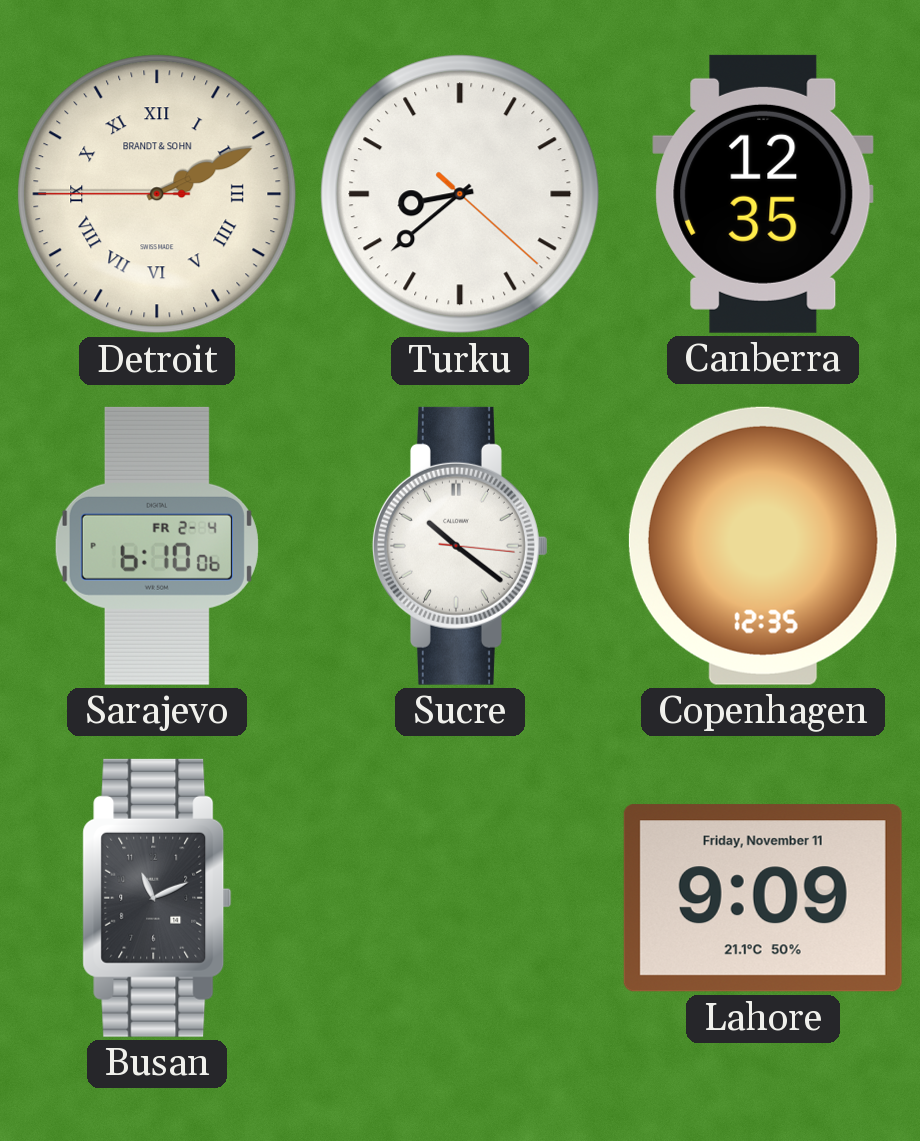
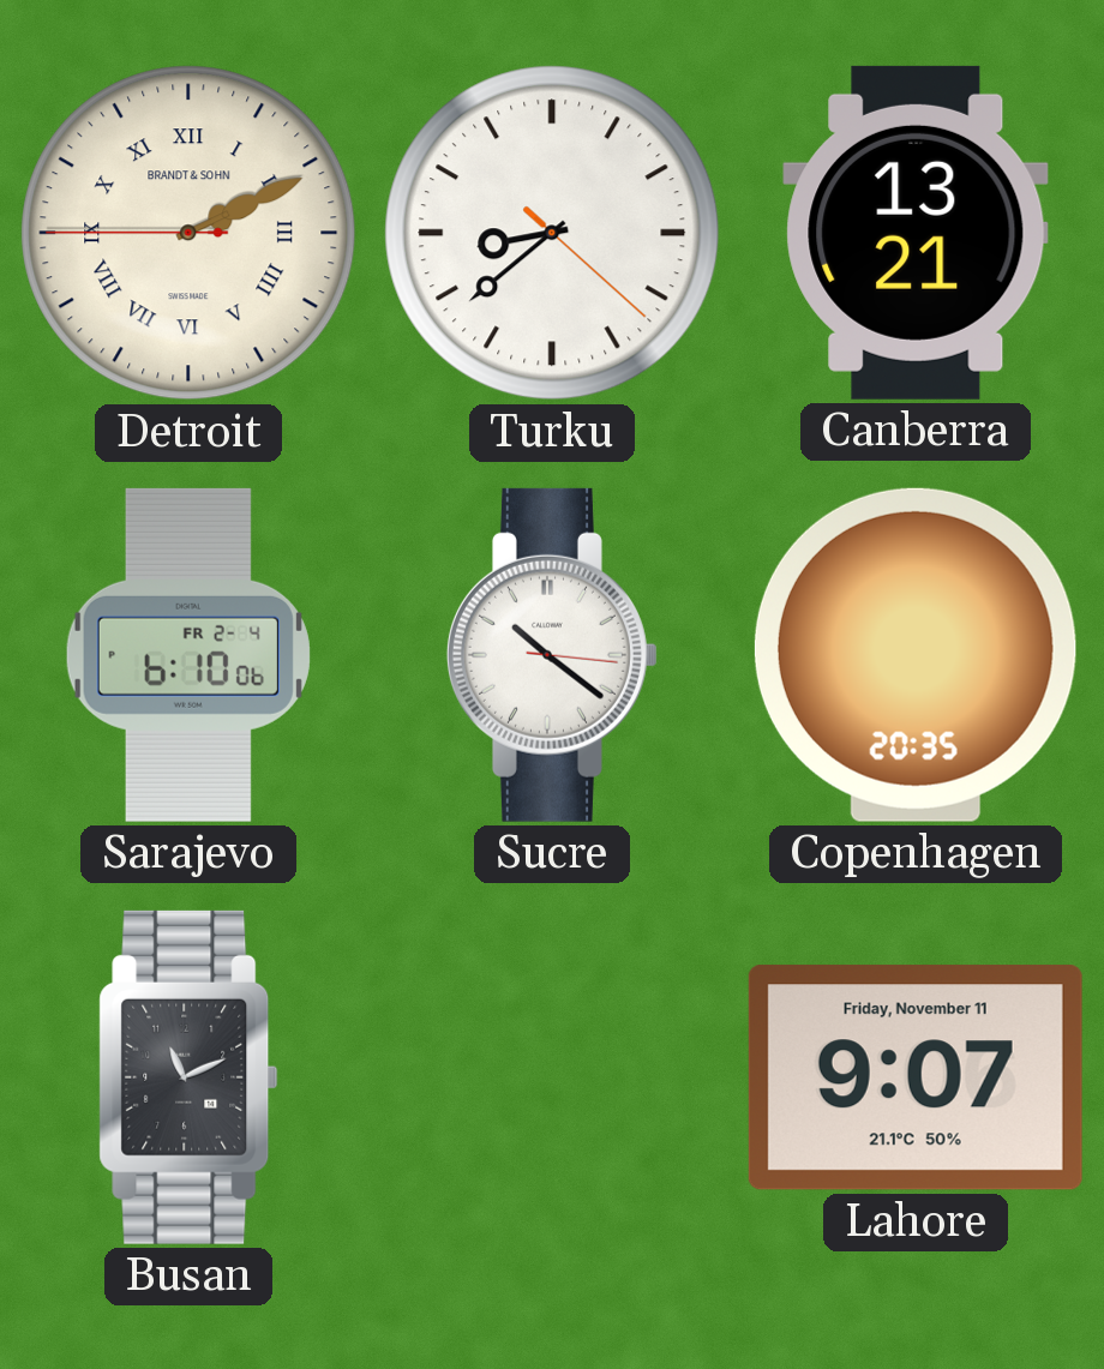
Canberra: 12:35 -> 13:21 (916, 233)
Copenhagen: 12:35 -> 20:35 (916, 655)
Lahore: 9:09 -> 9:07 (916, 1077)
